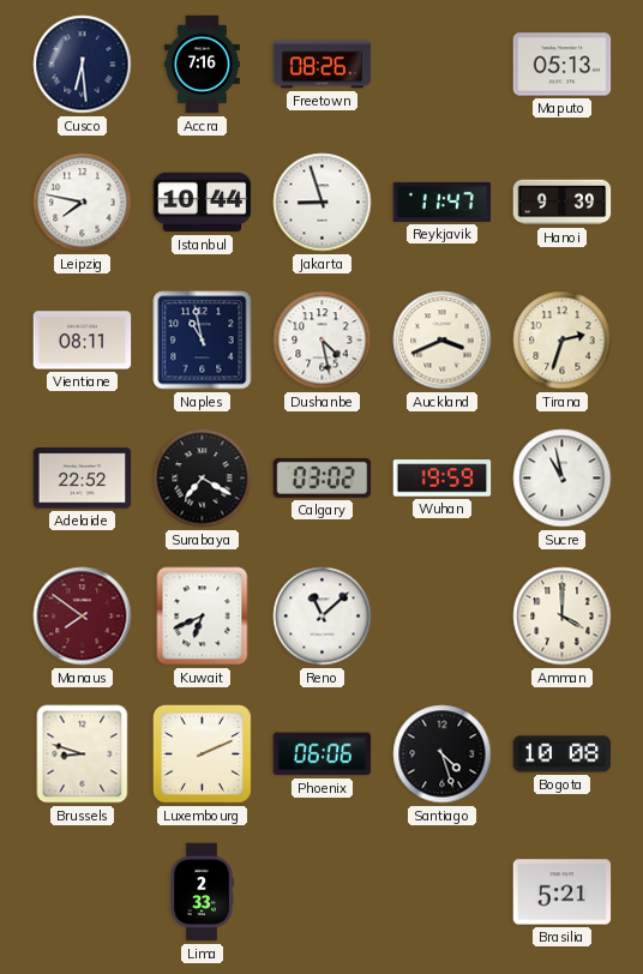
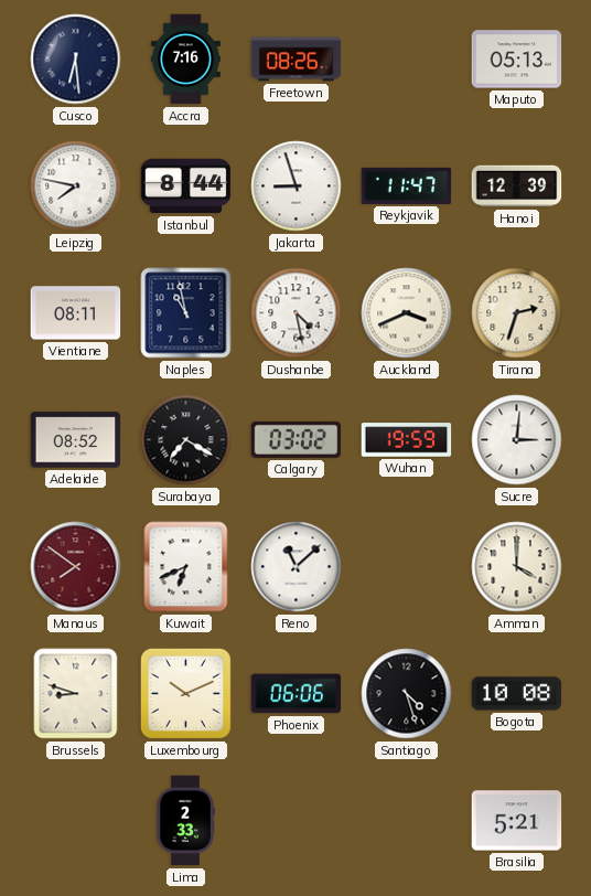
Istanbul: 10:44 -> 8:44 (186, 186)
Hanoi: 9:39 -> 12:39 (517, 186)
Adelaide: 22:52 -> 08:52 (76, 440)
Sucre: 10:58 -> 3:01 (517, 440)
Luxembourg: 2:11 -> 10:11 (185, 693)
